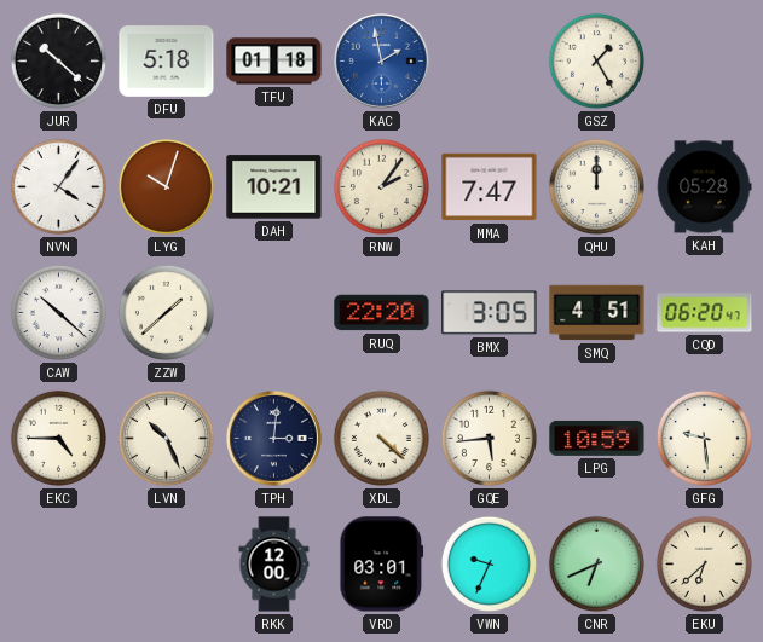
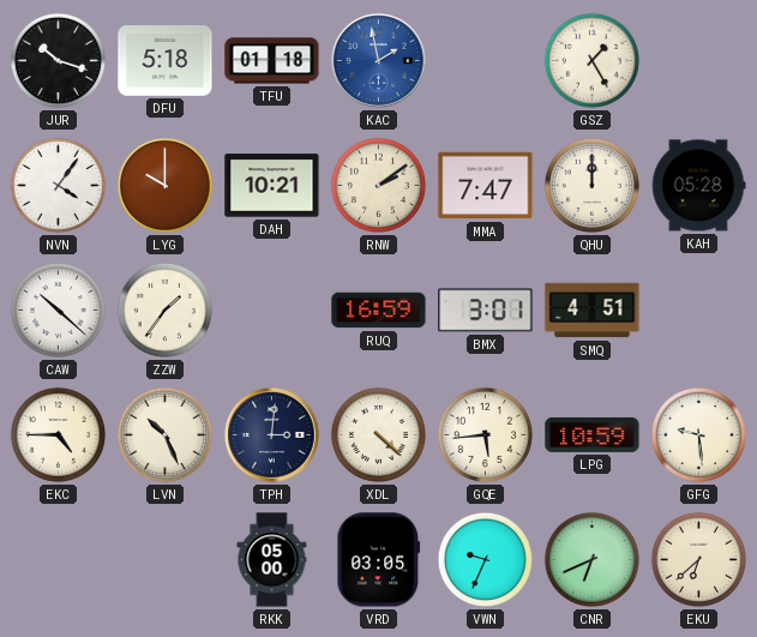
JUR: 10:22 -> 10:18 (58, 60)
LYG: 10:03 -> 10:00 (164, 185)
RNW: 2:06 -> 2:09 (378, 185)
ZZW: 1:38 -> 1:36 (164, 310)
RUQ: 22:20 -> 16:59 (379, 311)
BMX: 3:05 -> 3:01 (486, 311)
CQD: 06:20 -> none (705, 313)
RKK: 12:00 -> 05:00 (272, 560)
VRD: 03:01 -> 03:05 (379, 560)
